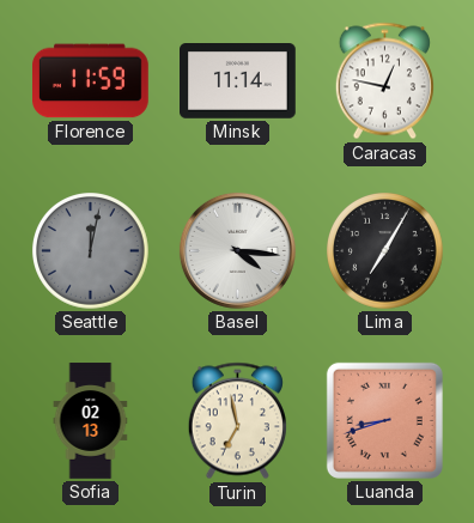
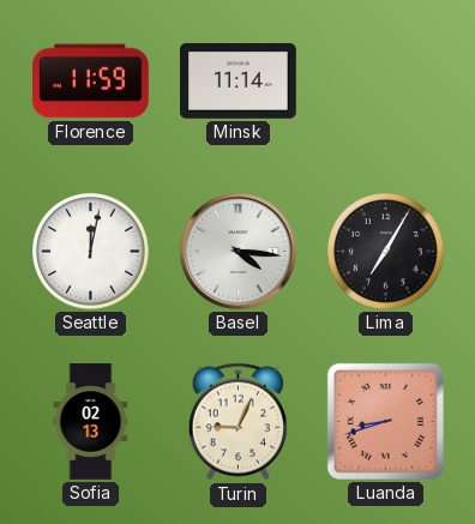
Caracas: 12:47 -> none (384, 81)
Seattle dial: grey -> white (91, 252)
Turin: 6:58 -> 9:04 (237, 422)
